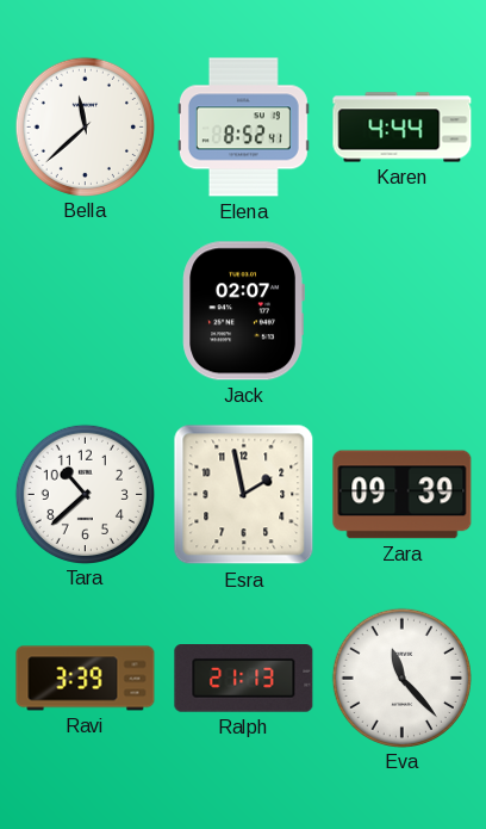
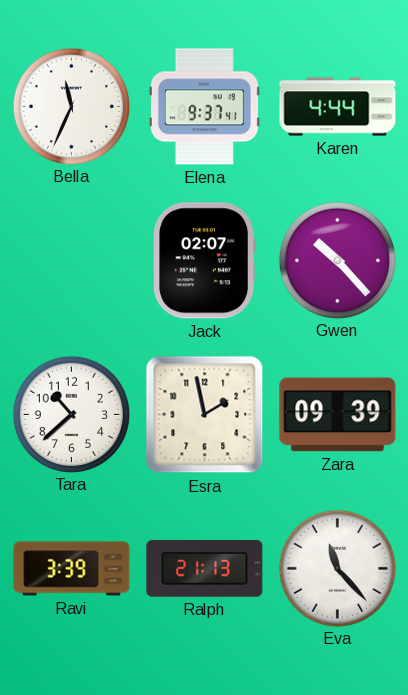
Bella: 11:38 -> 11:34 (71, 106)
Elena: 8:52 -> 9:37 (204, 107)
Gwen: none -> 10:23 (337, 260)
